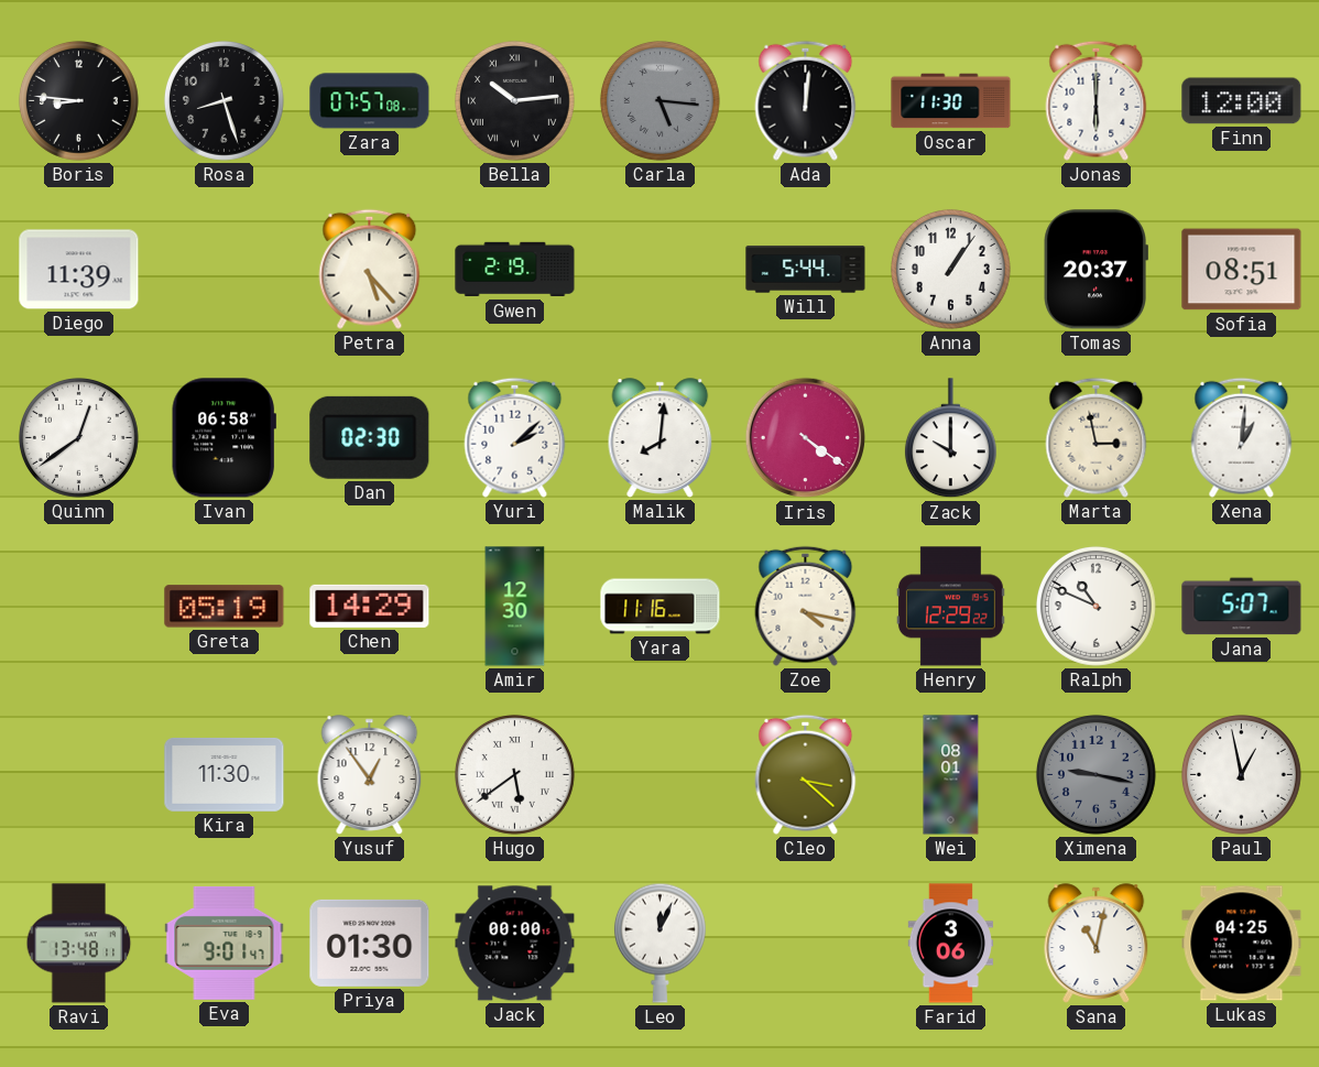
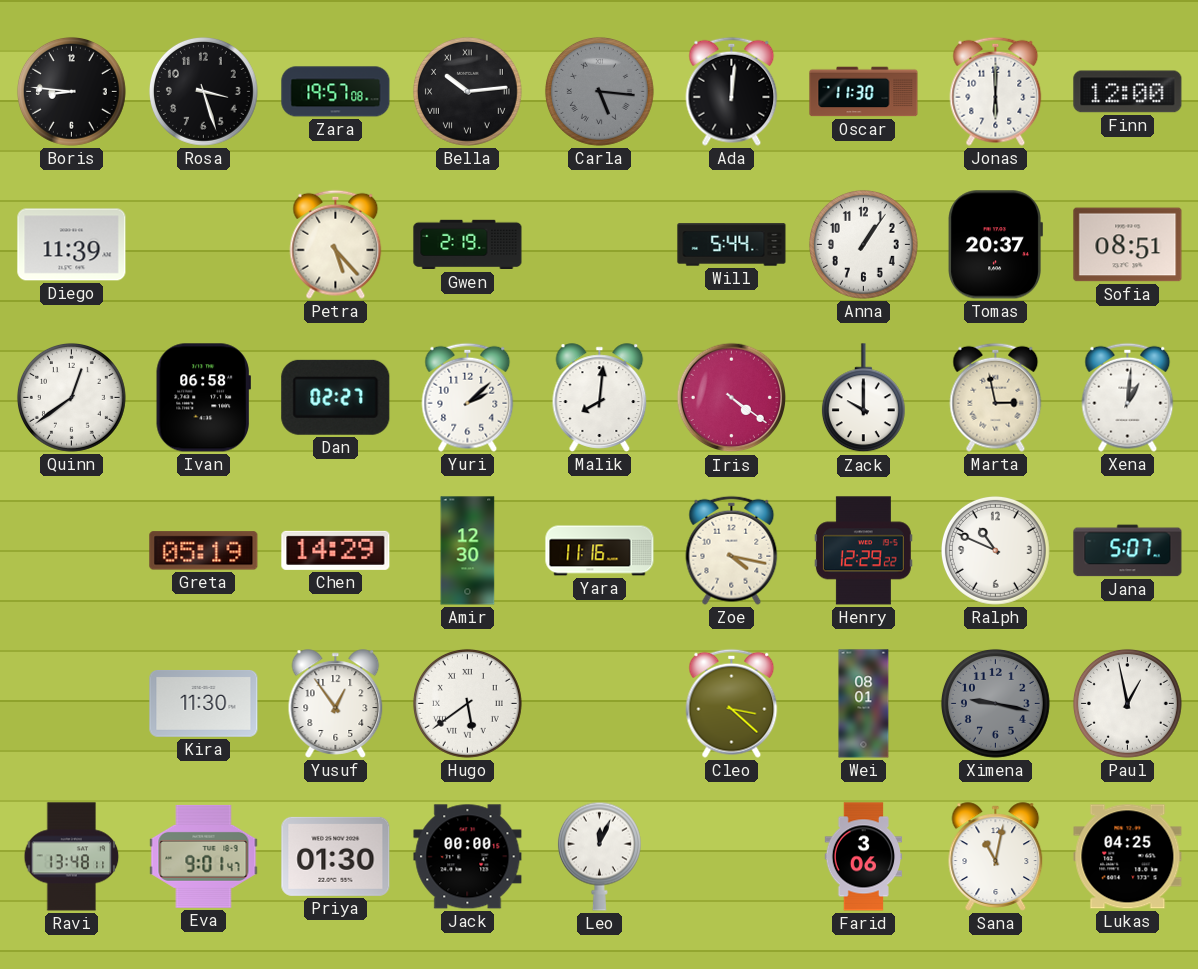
Rosa: 8:27 -> 3:27 (203, 91)
Zara: 07:57 -> 19:57 (336, 92)
Dan: 02:30 -> 02:27 (336, 397)
